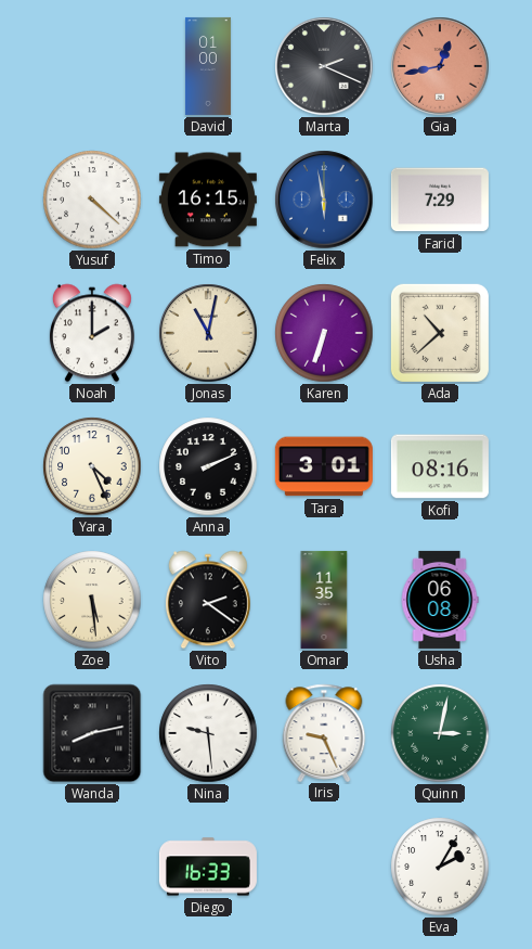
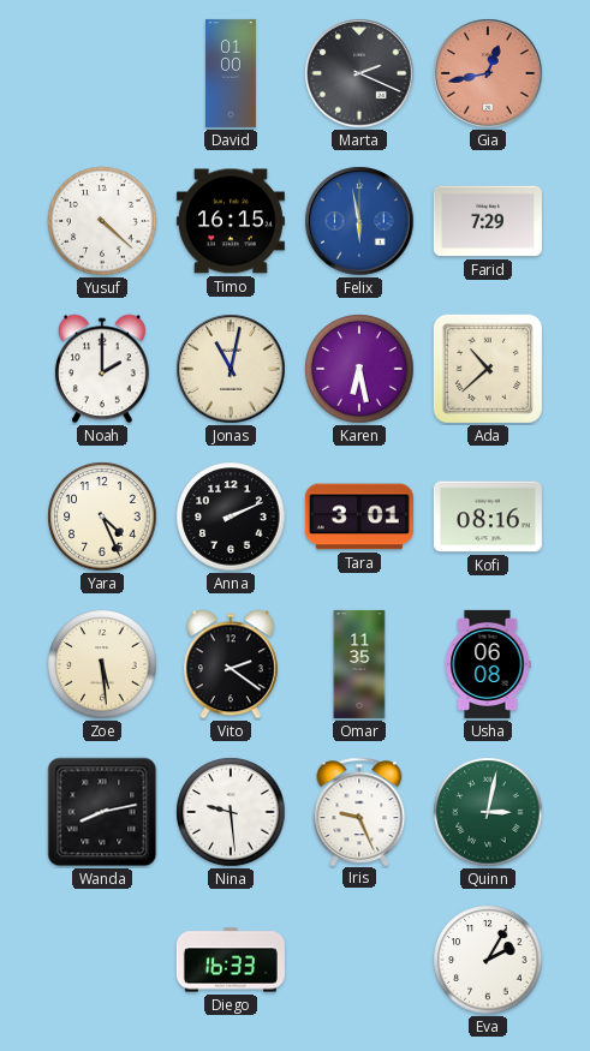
Karen: 6:33 -> 6:28 (359, 369)
